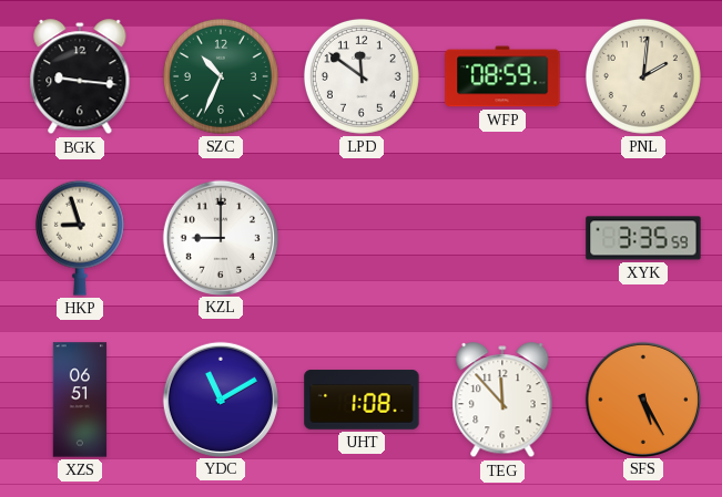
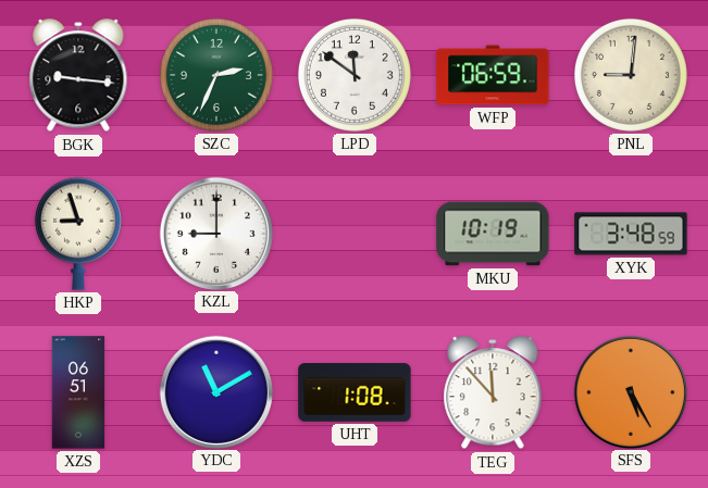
SZC: 10:34 -> 2:34 (216, 75)
WFP: 08:59 -> 06:59 (493, 75)
PNL: 2:01 -> 9:01 (631, 75)
MKU: none -> 10:19 (493, 234)
XYK: 3:35 -> 3:48 (631, 234)
